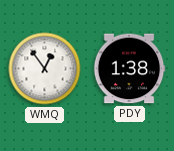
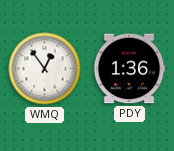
PDY: 1:38 -> 1:36 (129, 69)
